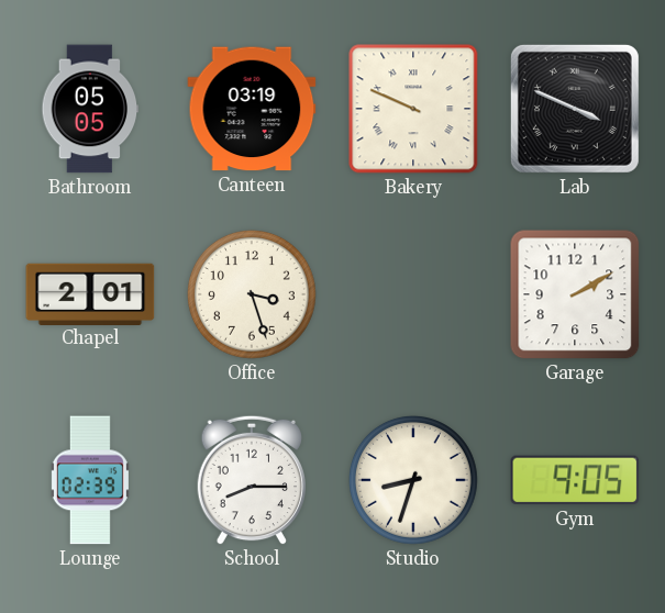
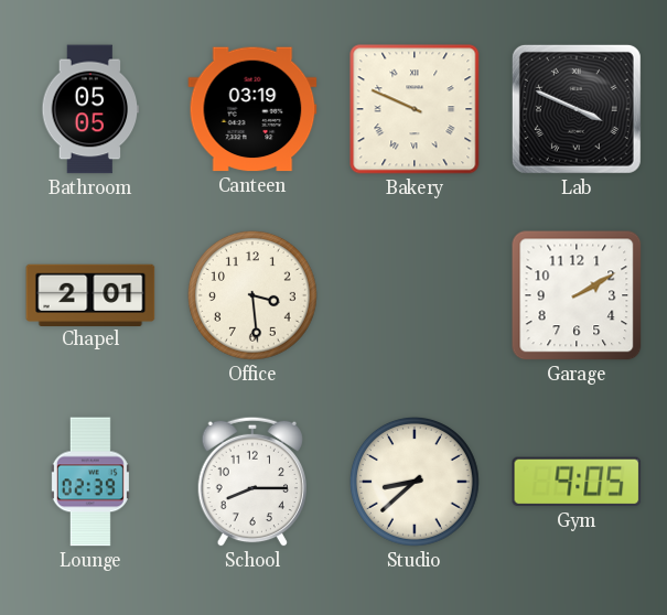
Office: 3:27 -> 3:29 (252, 295)
Studio: 8:33 -> 8:38 (415, 482)
